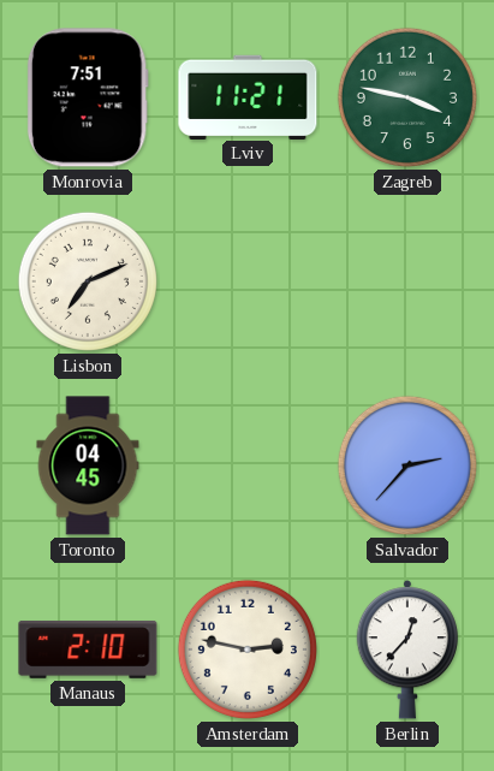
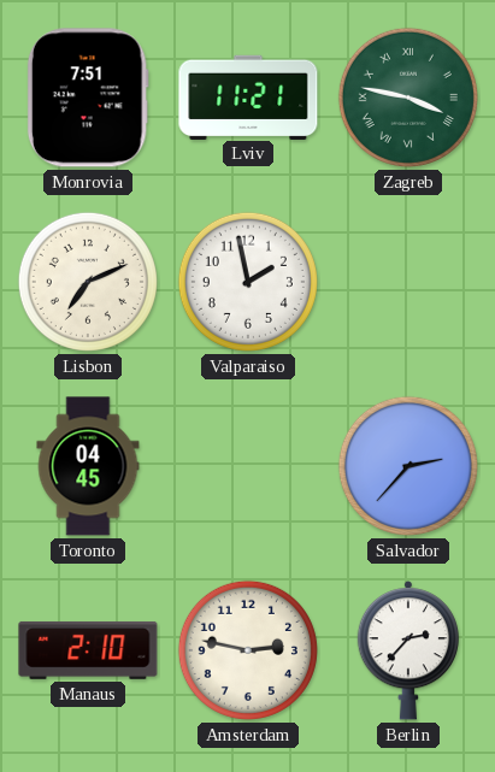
Zagreb numerals: Arabic -> Roman (408, 98)
Valparaiso: none -> 1:58 (248, 282)
Berlin: 12:37 -> 2:37 (407, 650)
